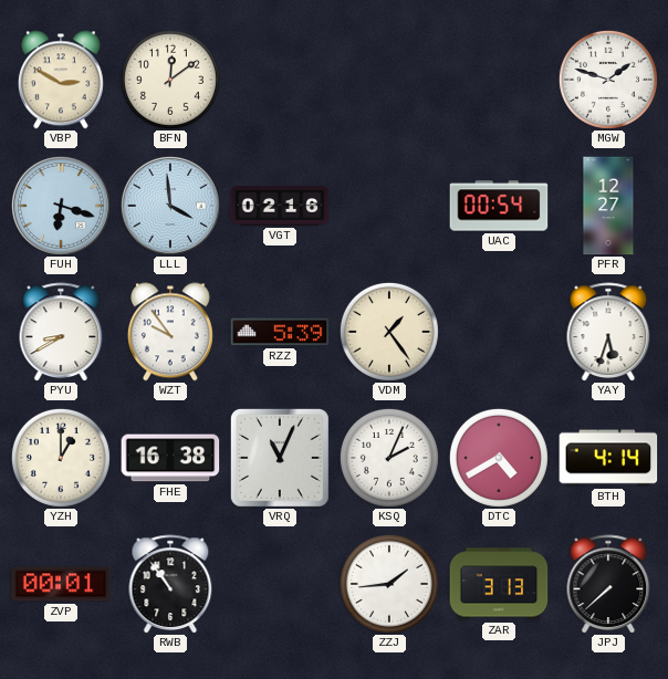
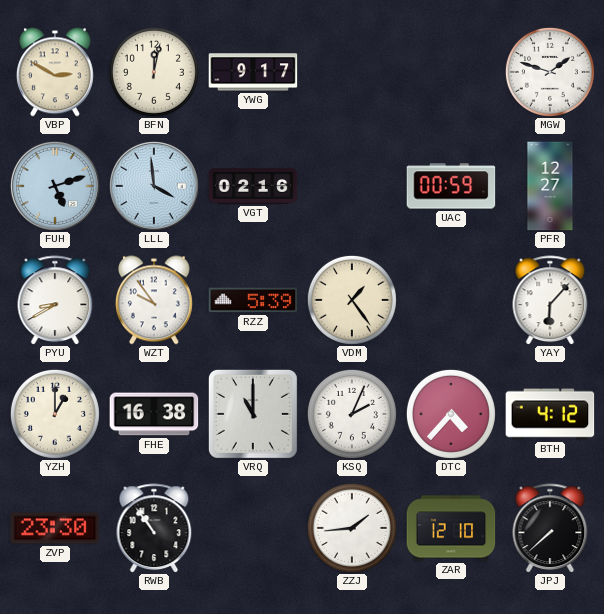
BFN: 12:09 -> 12:02 (154, 72)
YWG: none -> 9:17 (253, 72)
FUH: 6:18 -> 5:12 (55, 186)
UAC: 00:54 -> 00:59 (451, 186)
YAY: 5:33 -> 6:07 (550, 300)
VRQ: 11:04 -> 11:00 (253, 414)
DTC: 4:40 -> 4:37 (451, 414)
BTH: 4:14 -> 4:12 (550, 414)
ZVP: 00:01 -> 23:30 (55, 528)
ZAR: 3:13 -> 12:10 (451, 528)
